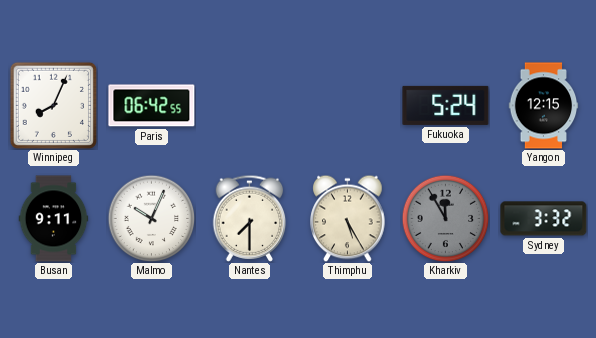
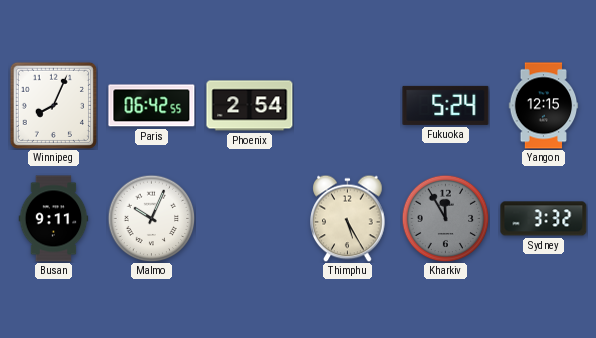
Phoenix: none -> 2:54 (250, 106)
Nantes: 7:30 -> none (250, 218)
